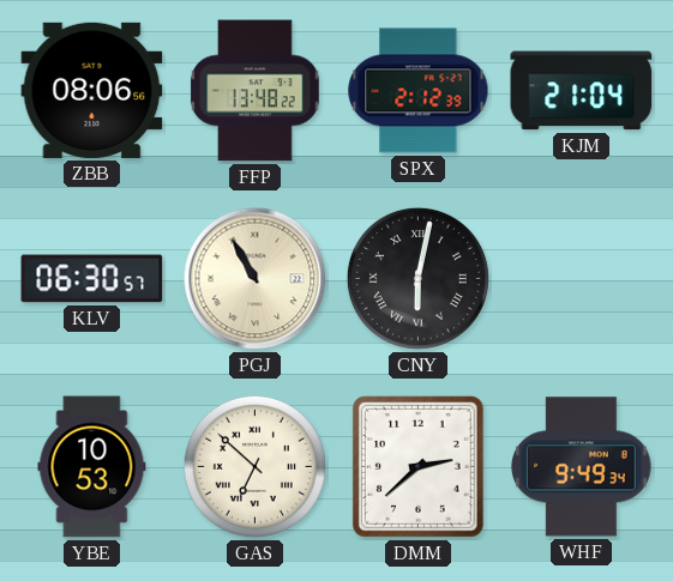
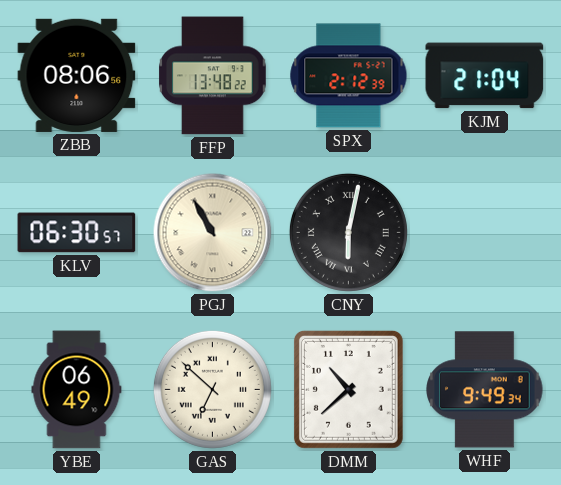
YBE: 10:53 -> 06:49 (77, 390)
DMM: 2:38 -> 10:38 (348, 389)
